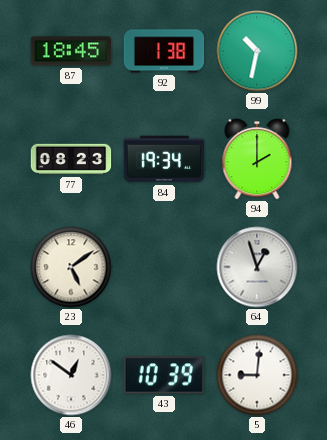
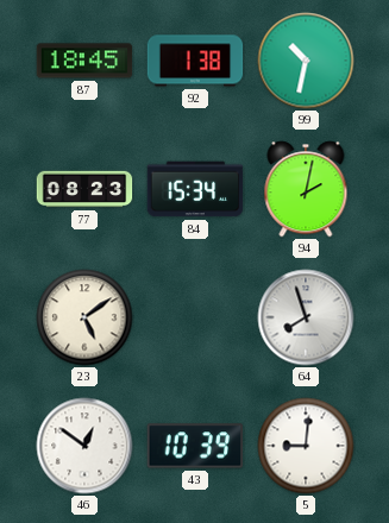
84: 19:34 -> 15:34 (195, 189)
94: 2:00 -> 2:02 (306, 189)
64: 12:57 -> 7:57 (306, 317)
